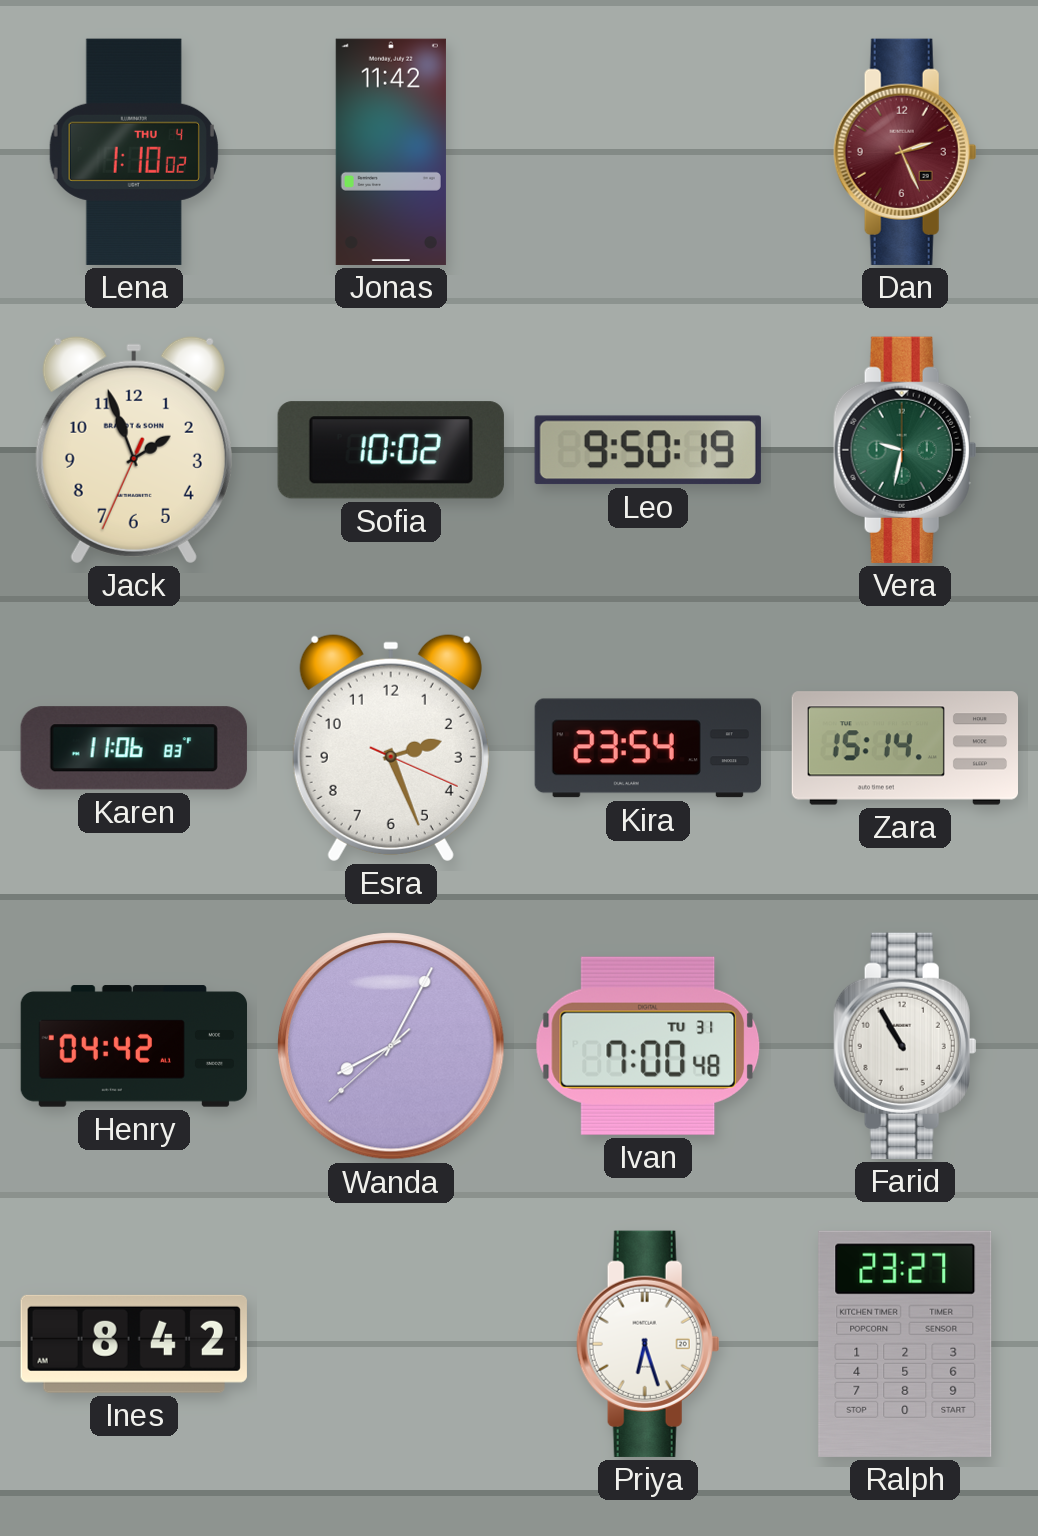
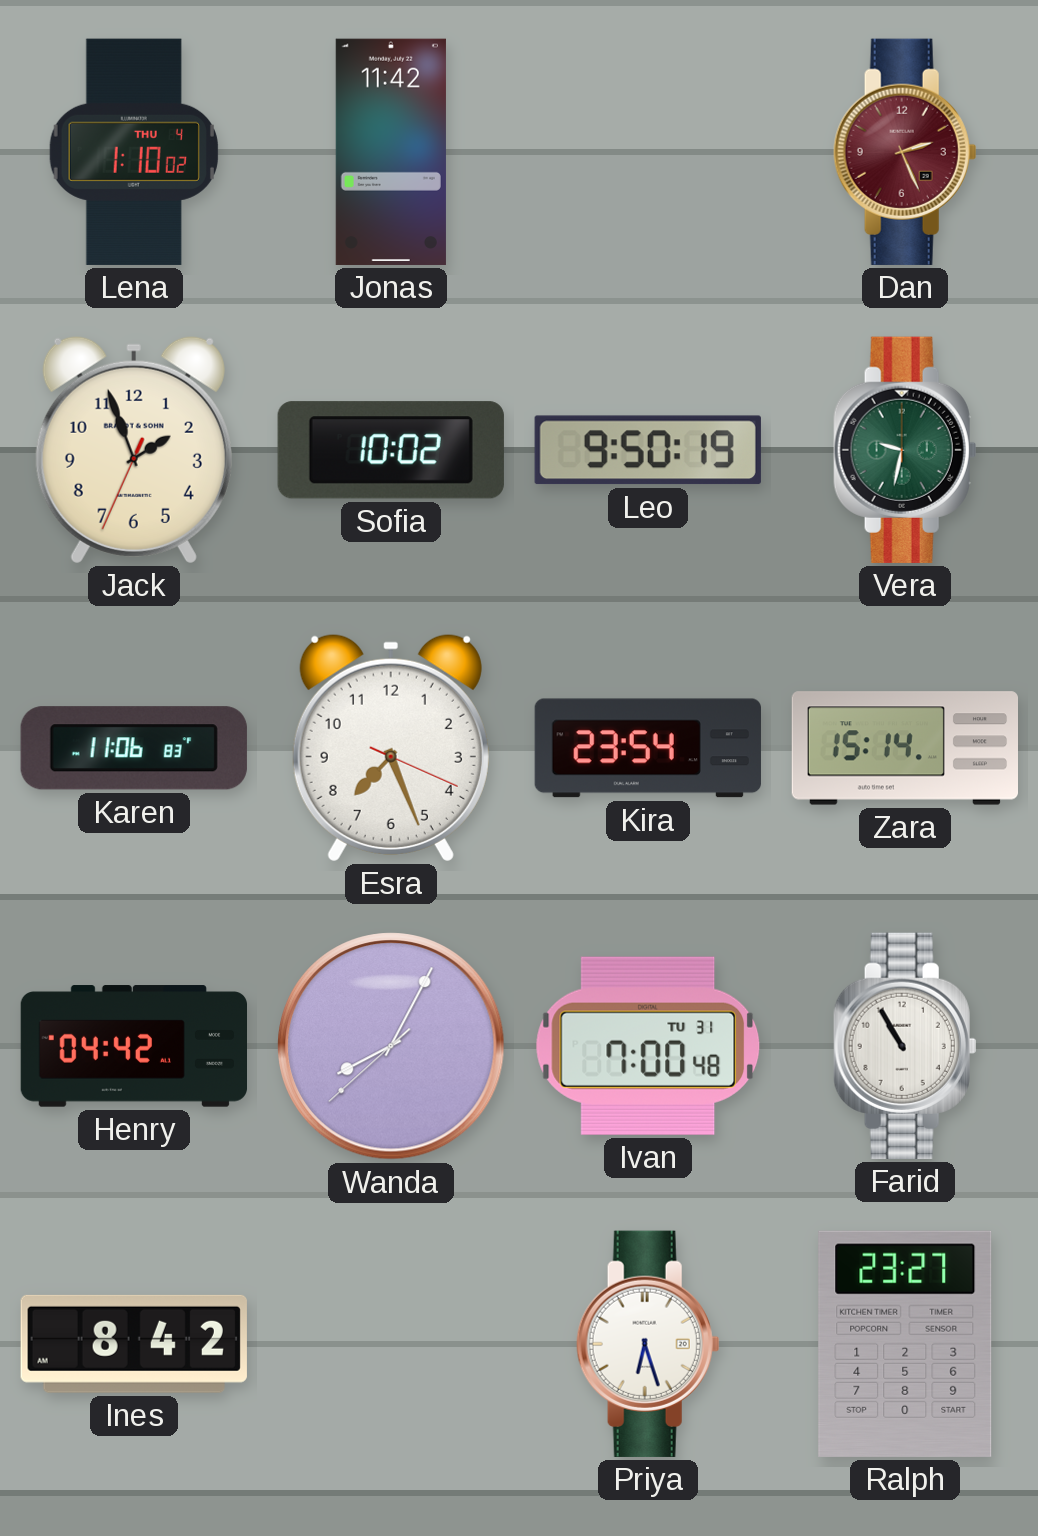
Esra: 2:26 -> 7:26 (391, 747)
